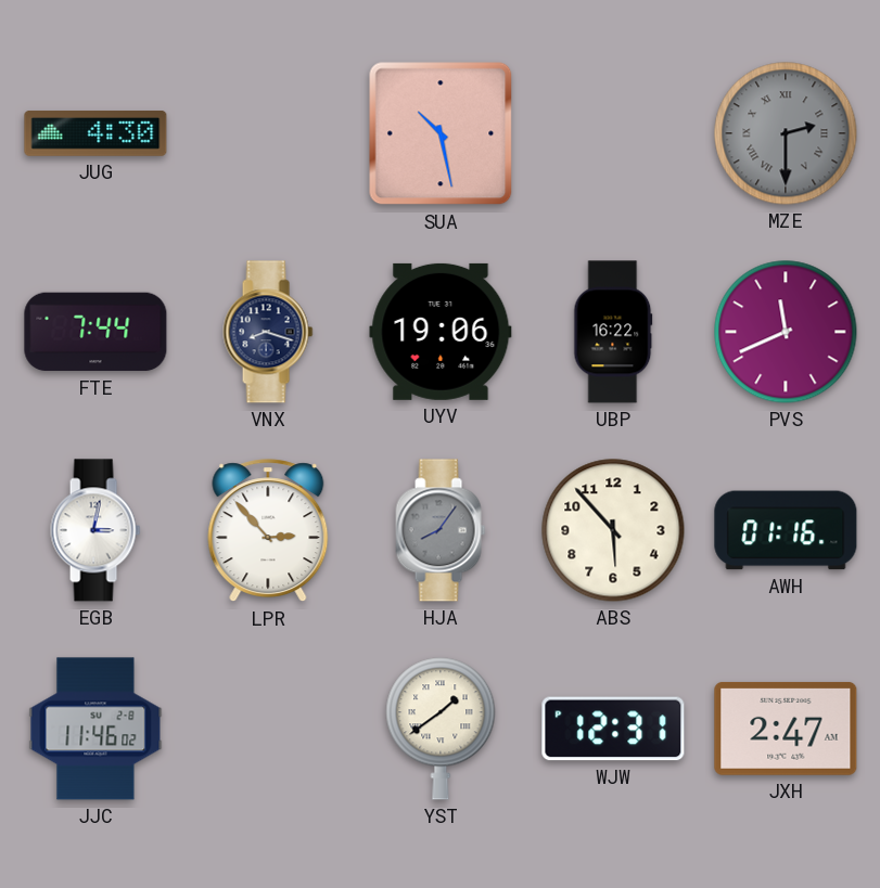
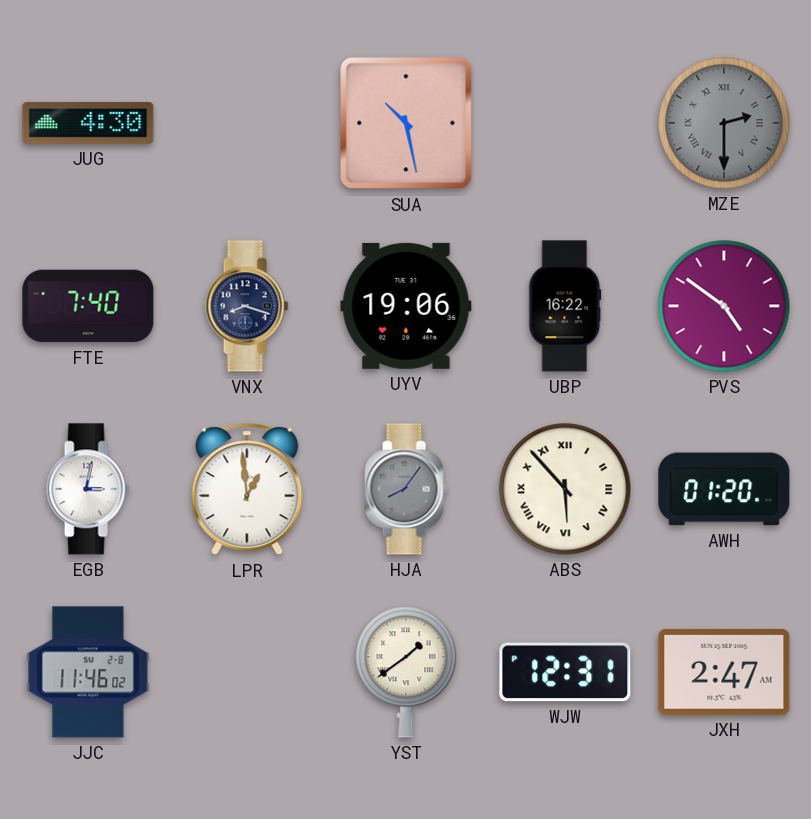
FTE: 7:44 -> 7:40 (88, 306)
PVS: 11:41 -> 4:51 (724, 306)
LPR: 2:53 -> 12:59 (247, 490)
ABS numerals: Arabic -> Roman (565, 489)
AWH: 01:16 -> 01:20 (724, 489)
